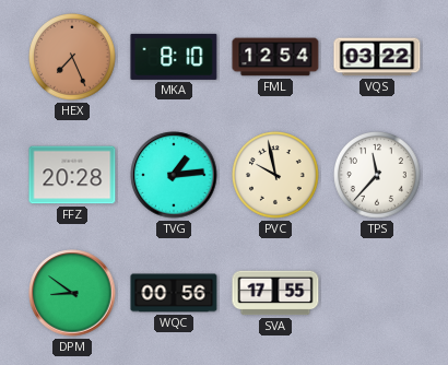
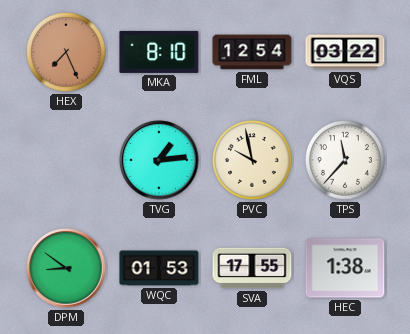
FFZ: 20:28 -> none (72, 175)
WQC: 00:56 -> 01:53 (159, 268)
HEC: none -> 1:38 (345, 268)
